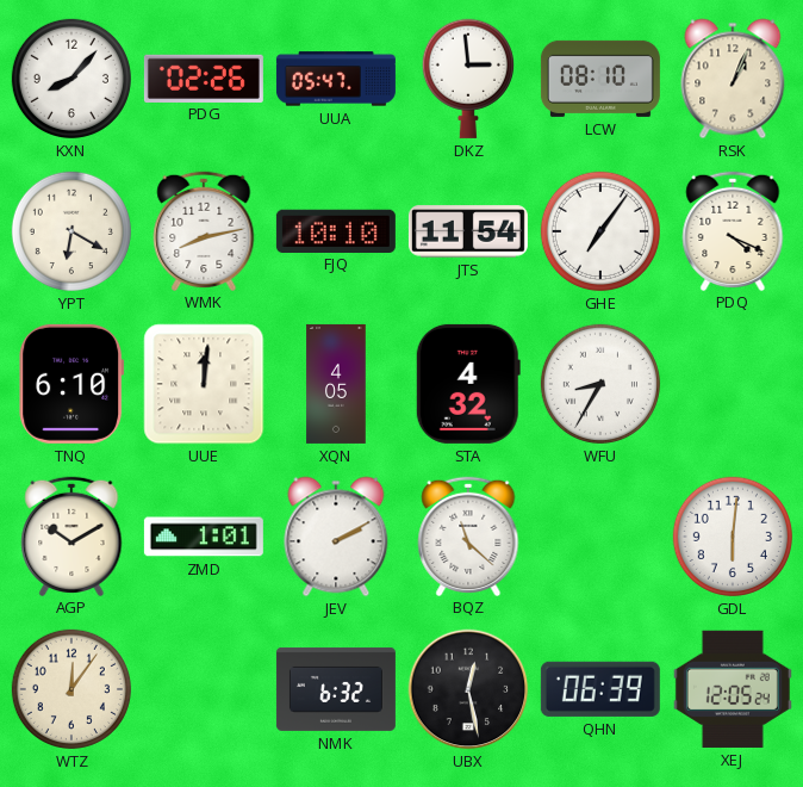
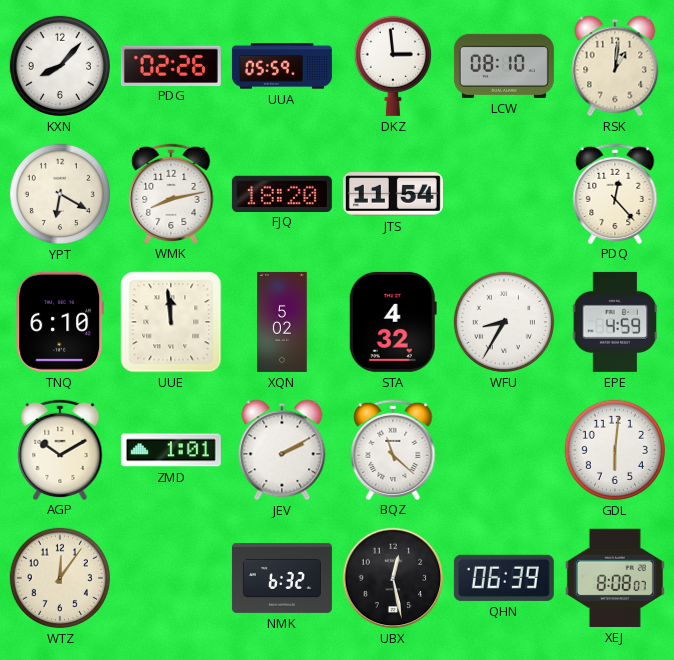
UUA: 05:47 -> 05:59 (282, 66)
RSK: 1:04 -> 1:01 (615, 66)
FJQ: 10:10 -> 18:20 (282, 193)
GHE: 7:06 -> none (600, 231)
PDQ: 4:19 -> 12:23 (615, 193)
UUE: 12:01 -> 11:59 (171, 322)
XQN: 4:05 -> 5:02 (282, 322)
EPE: none -> 4:59 (615, 322)
XEJ: 12:05 -> 8:08 (615, 578)
